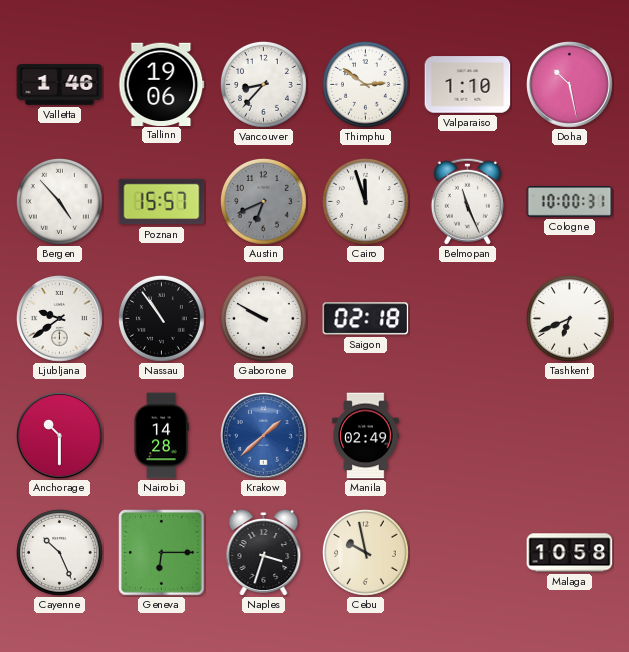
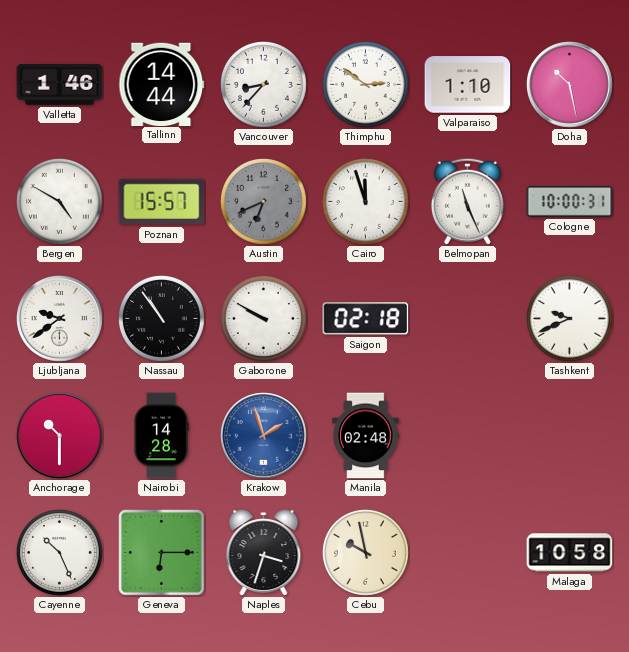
Tallinn: 19:06 -> 14:44 (162, 84)
Bergen: 4:53 -> 4:50 (60, 202)
Tashkent: 6:41 -> 9:41 (570, 319)
Krakow: 1:38 -> 1:57 (264, 436)
Manila: 02:49 -> 02:48 (366, 436)
